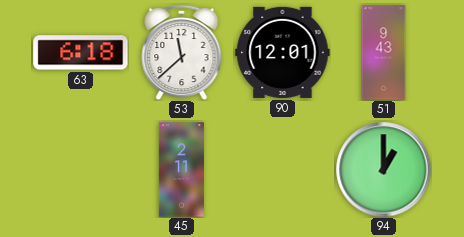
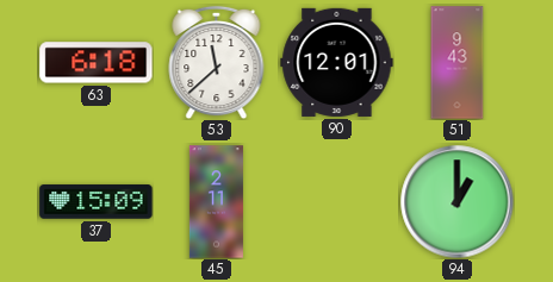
37: none -> 15:09 (97, 202)
